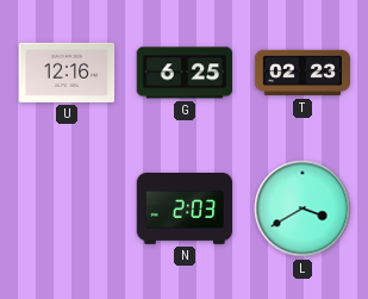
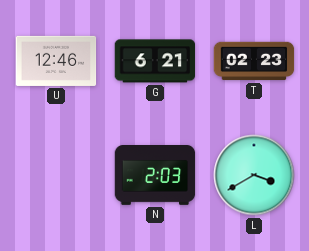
U: 12:16 -> 12:46 (56, 61)
G: 6:25 -> 6:21 (155, 61)
